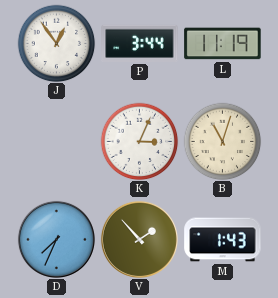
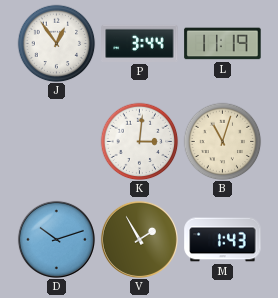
K: 3:04 -> 3:01 (139, 141)
D: 7:34 -> 10:12 (56, 239)
V: 1:53 -> 1:55 (139, 239)
